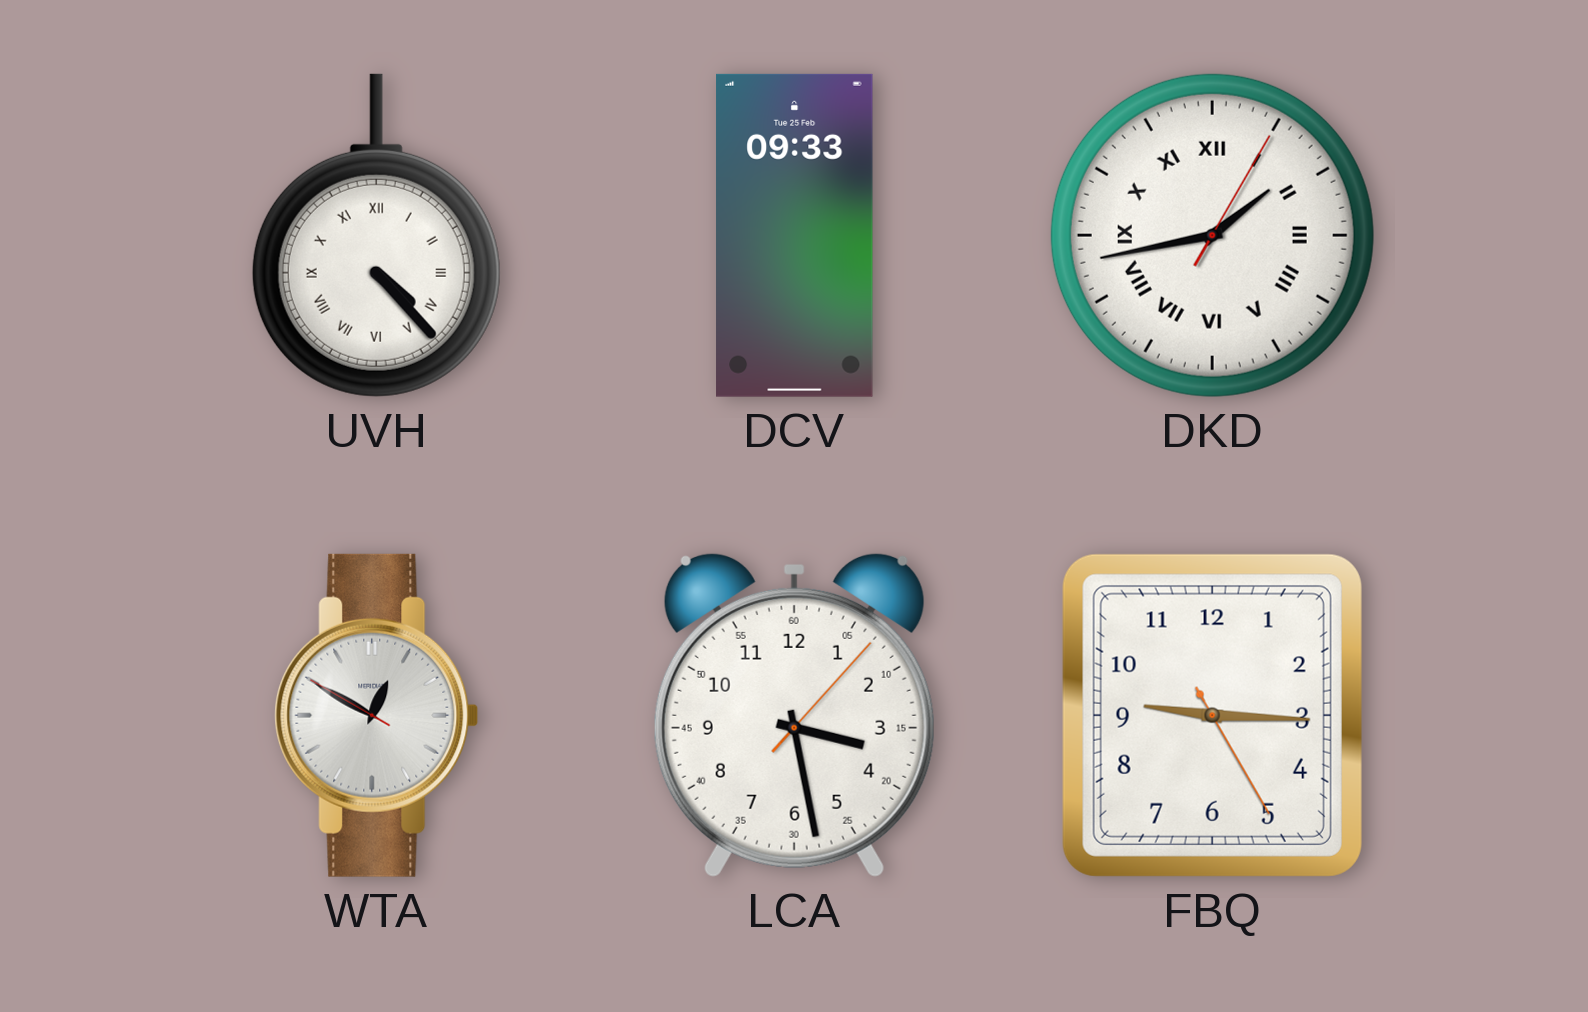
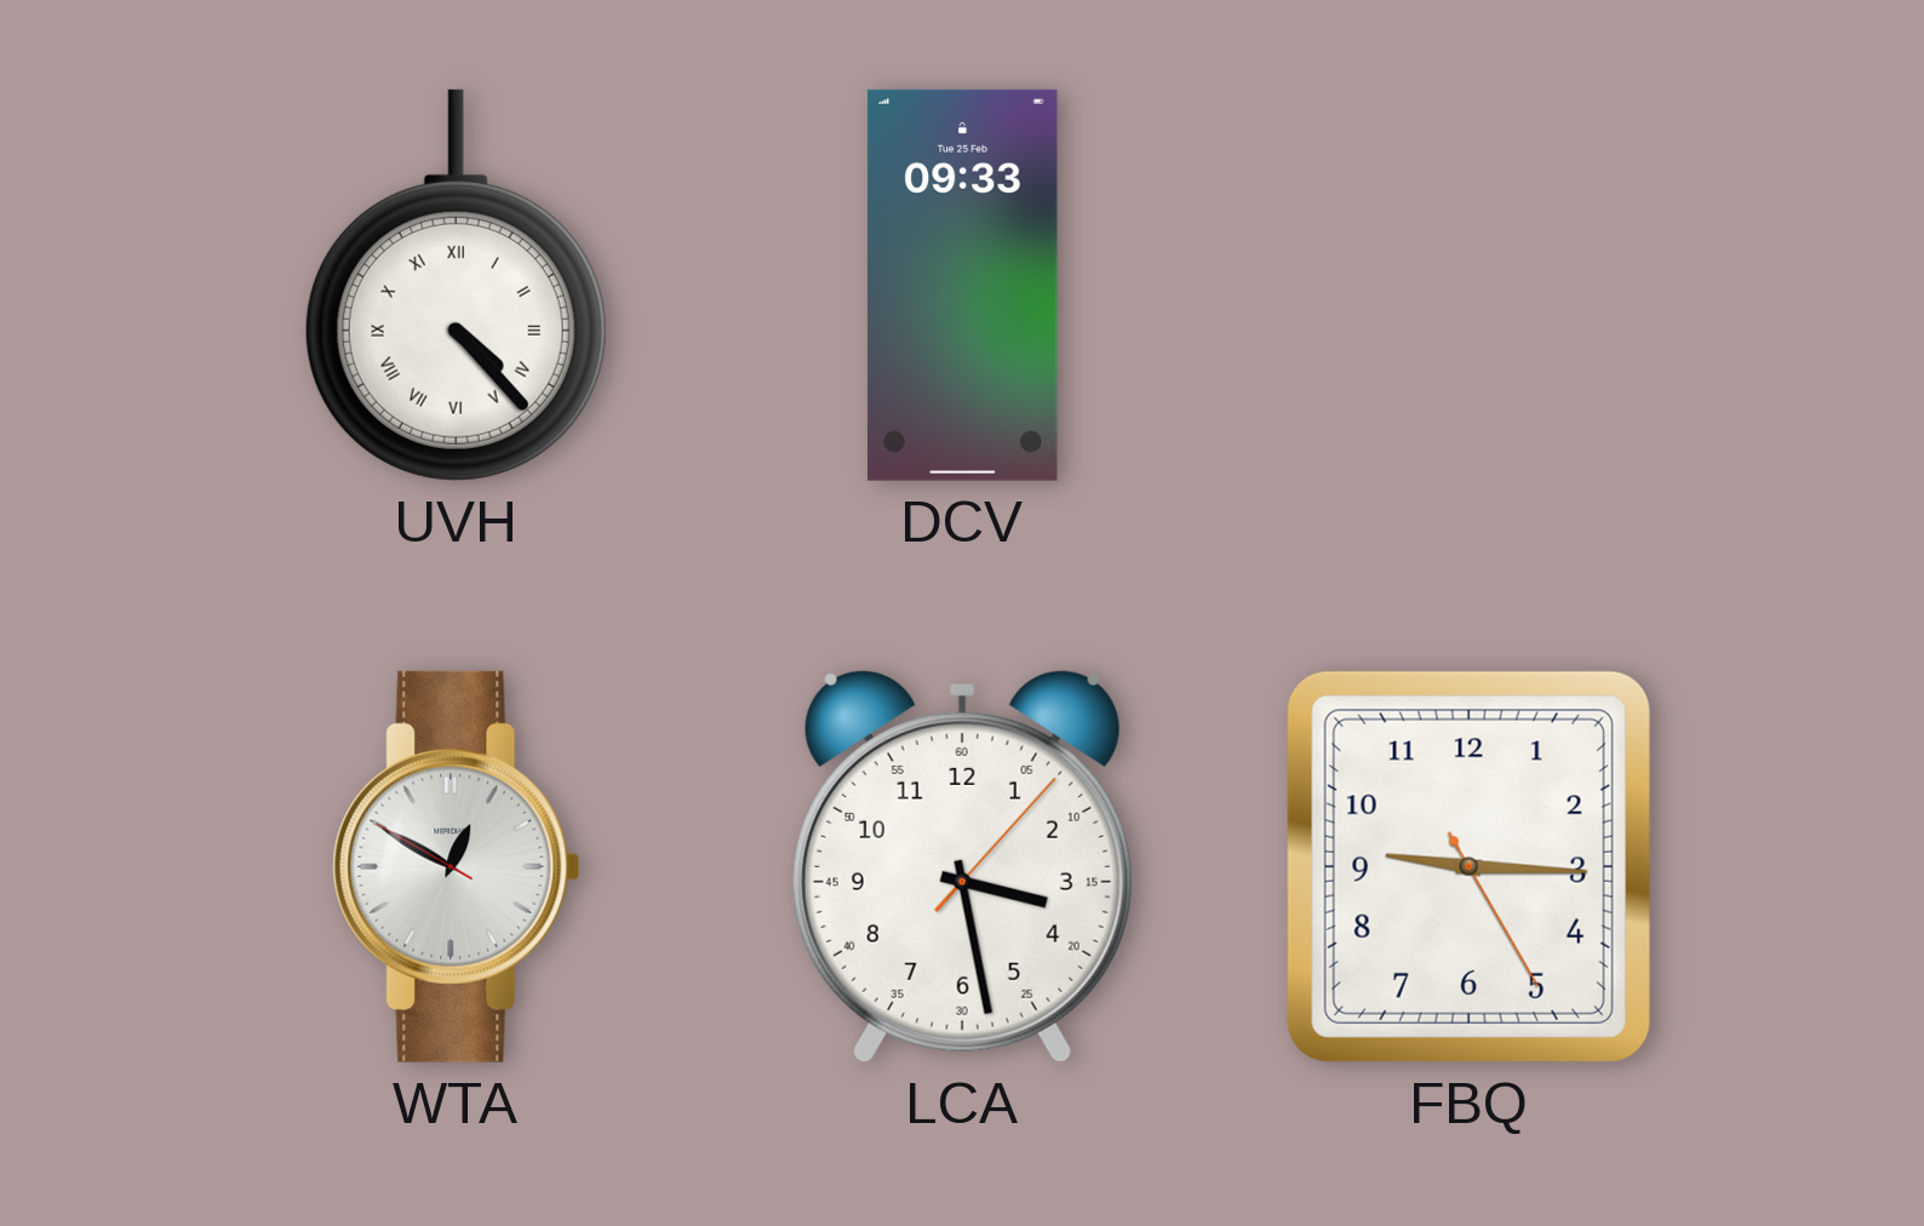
DKD: 1:43 -> none (1212, 235)
